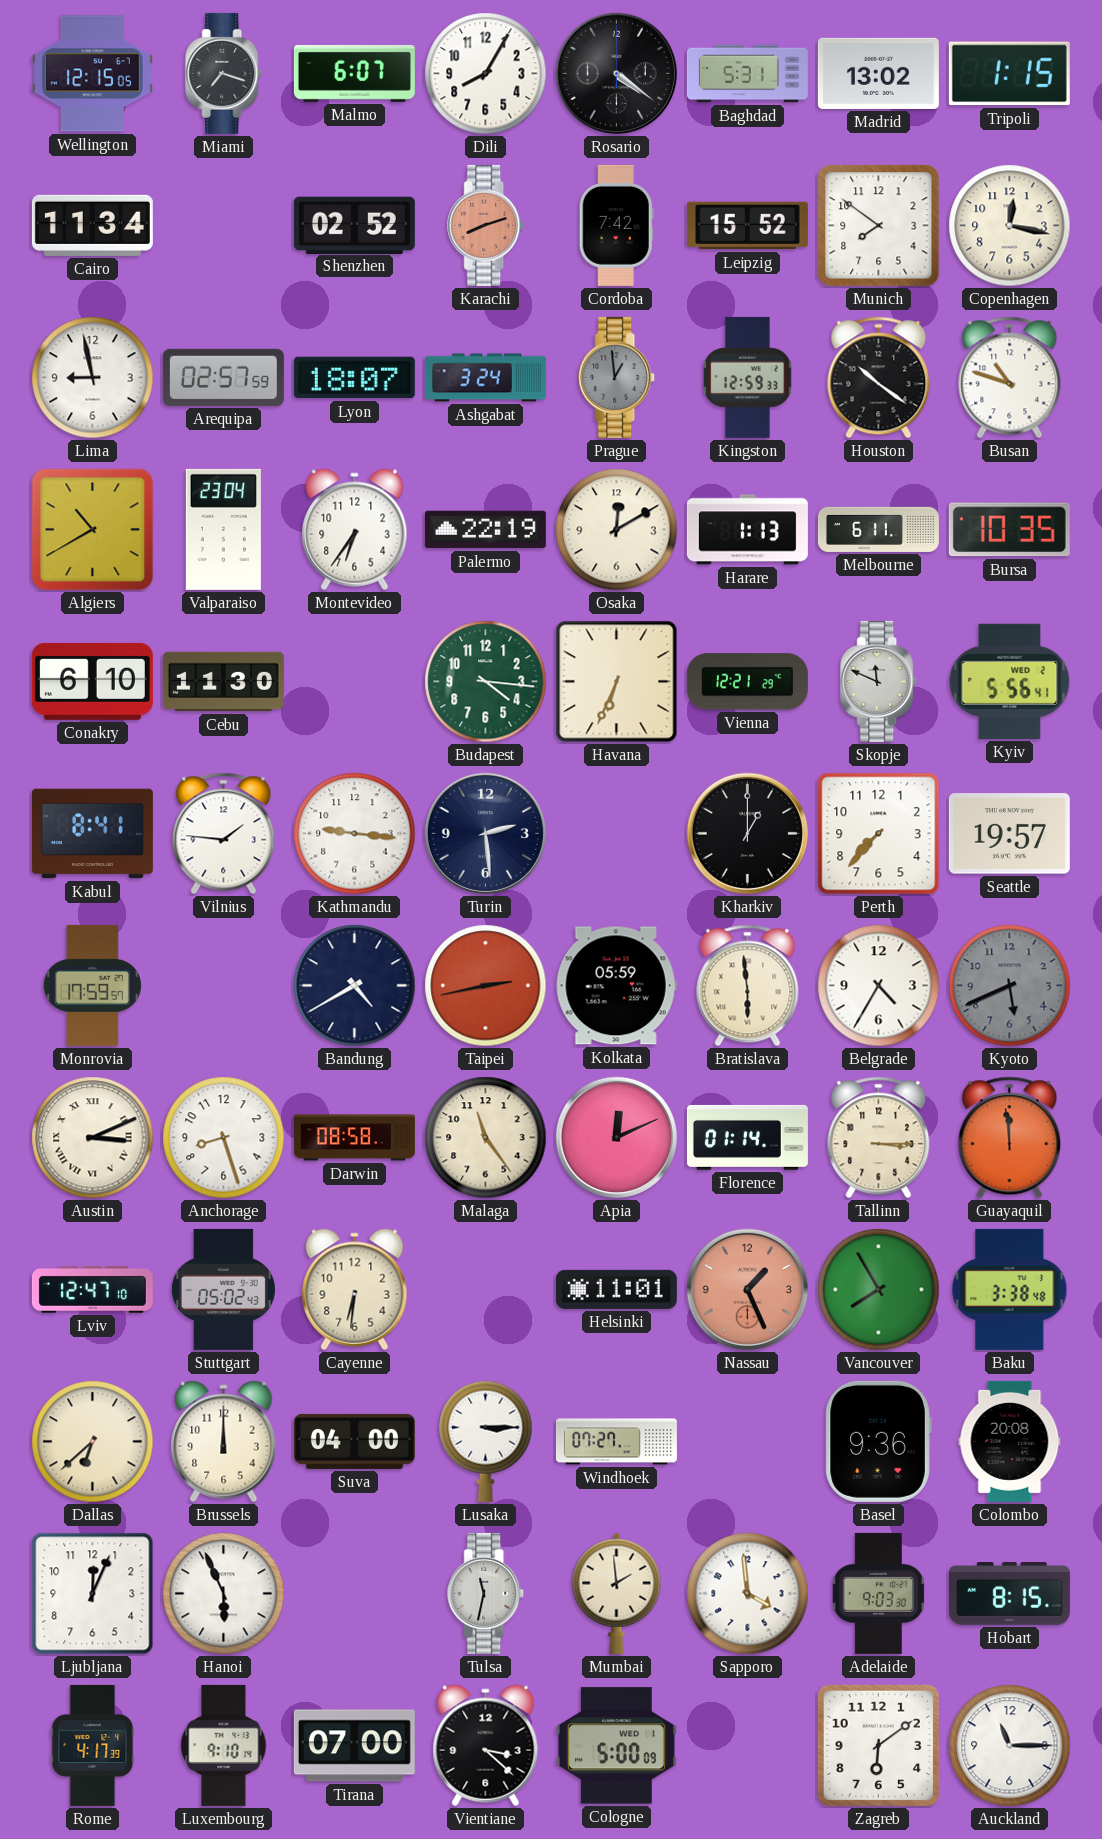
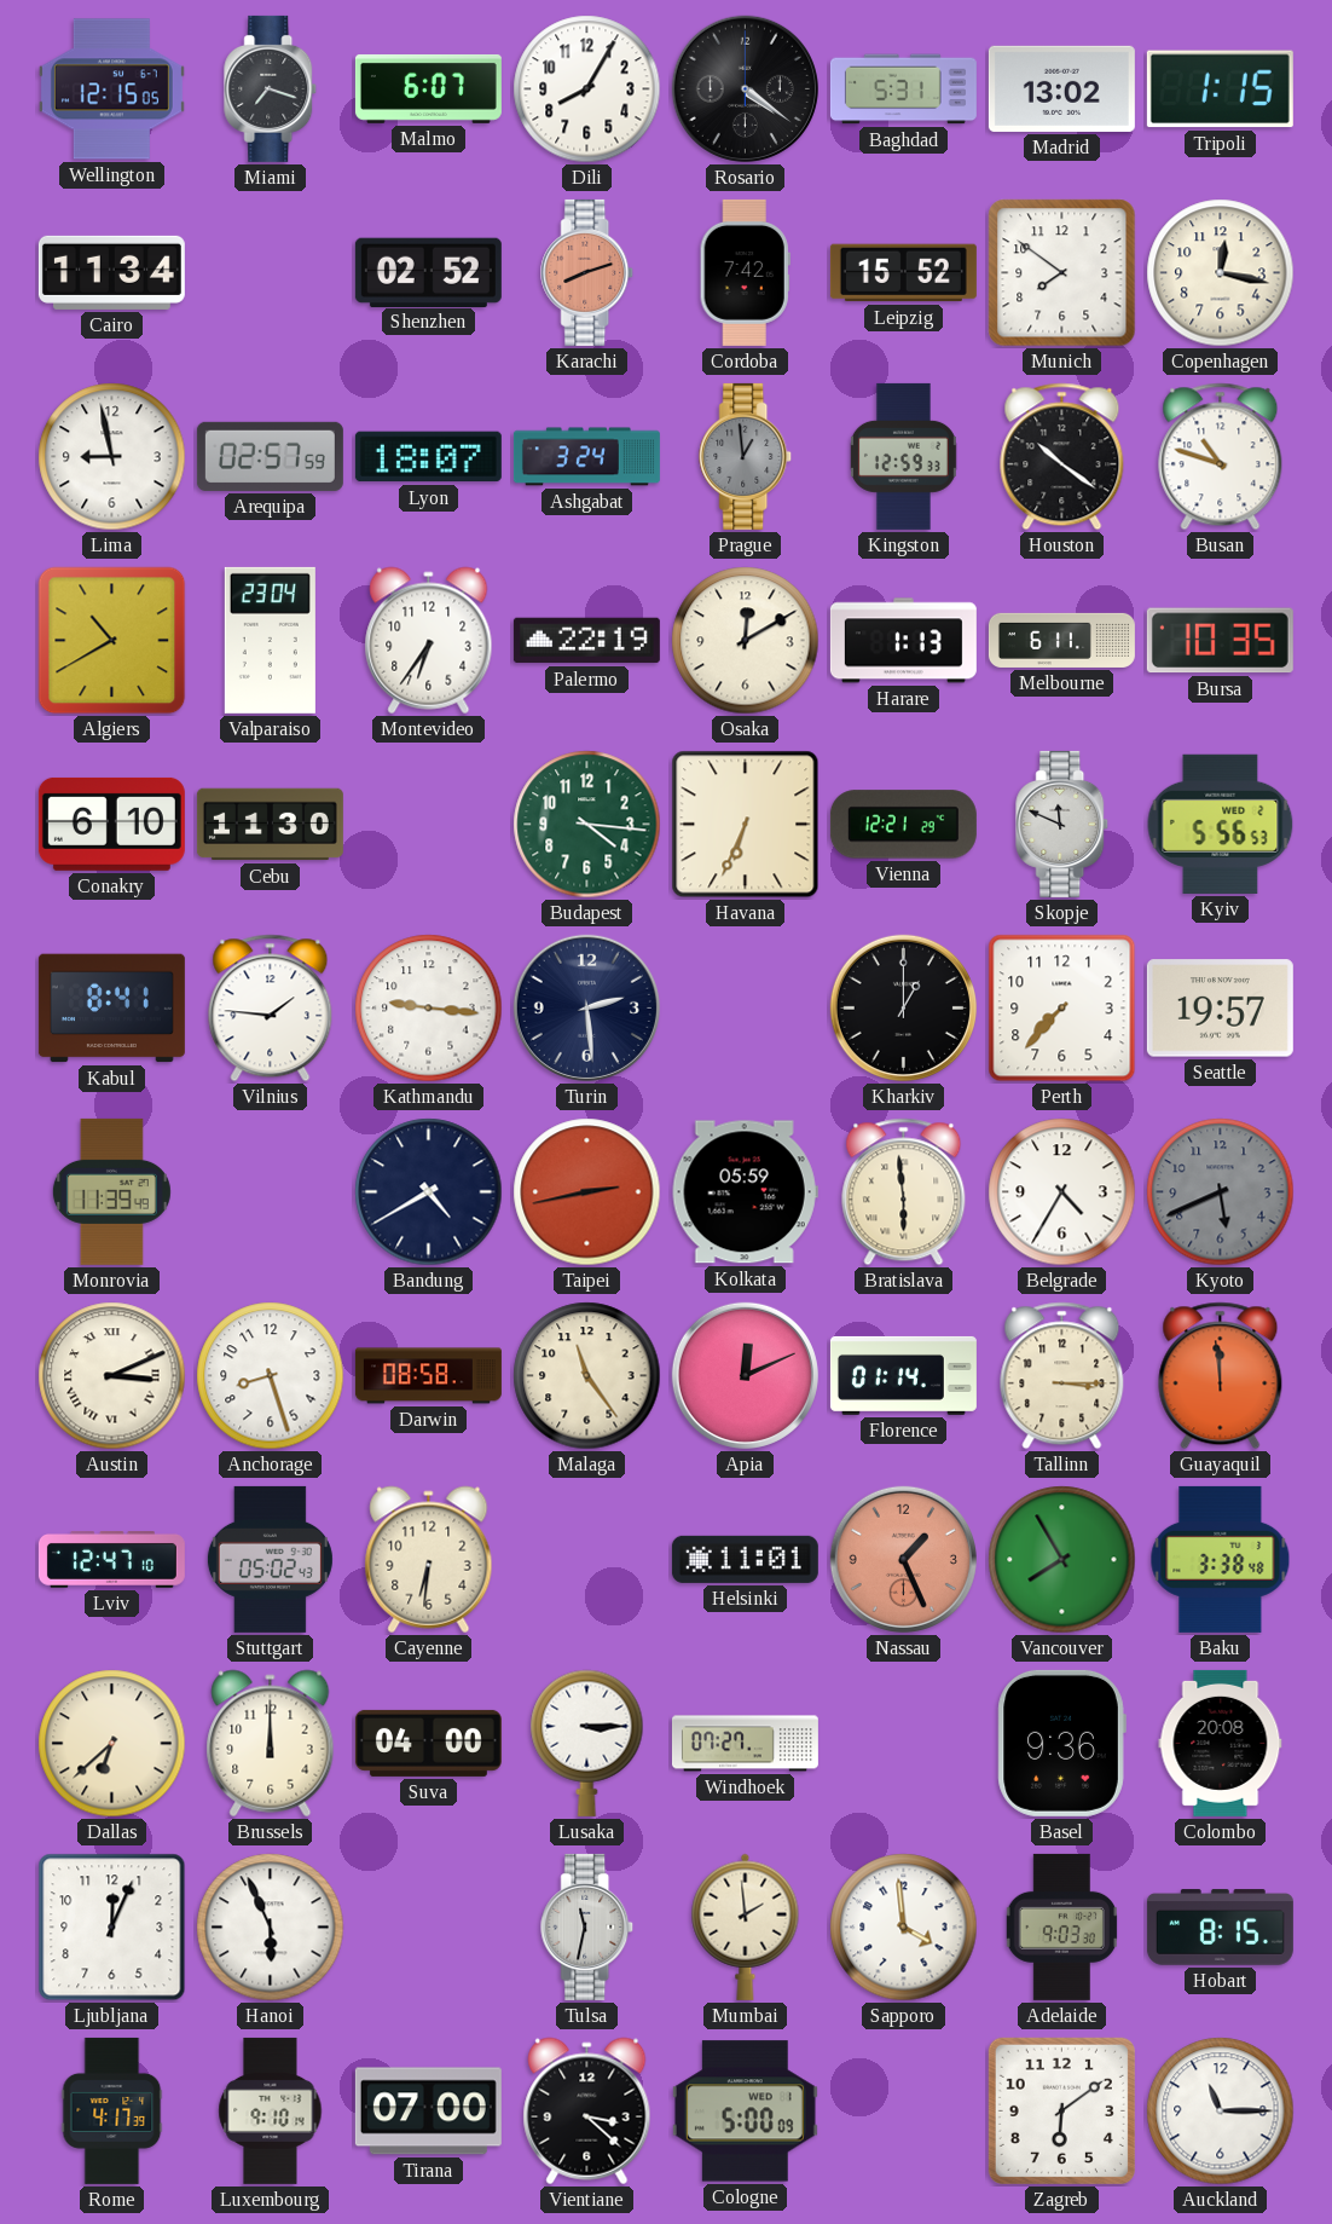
Kyiv: 5:56:41 -> 5:56:53 (1221, 824)
Monrovia: 17:59 -> 11:39 (111, 1191)
